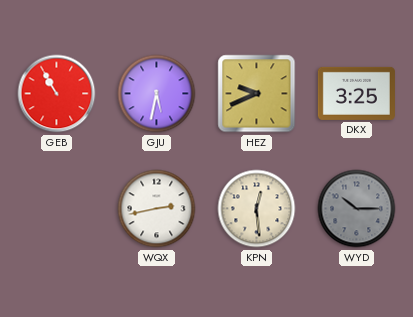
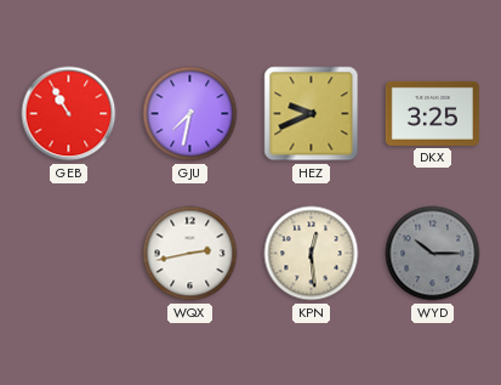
GJU: 5:32 -> 7:32 (190, 114)
